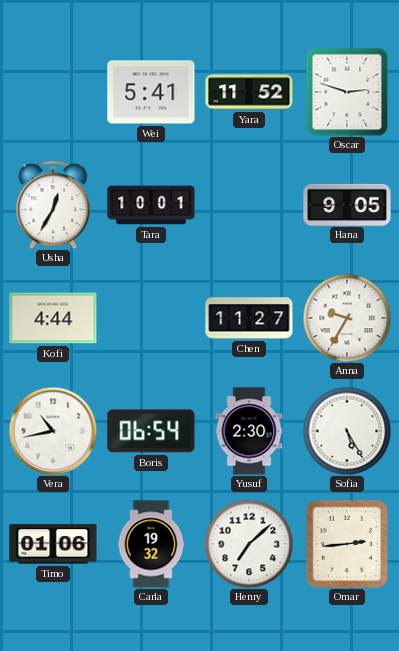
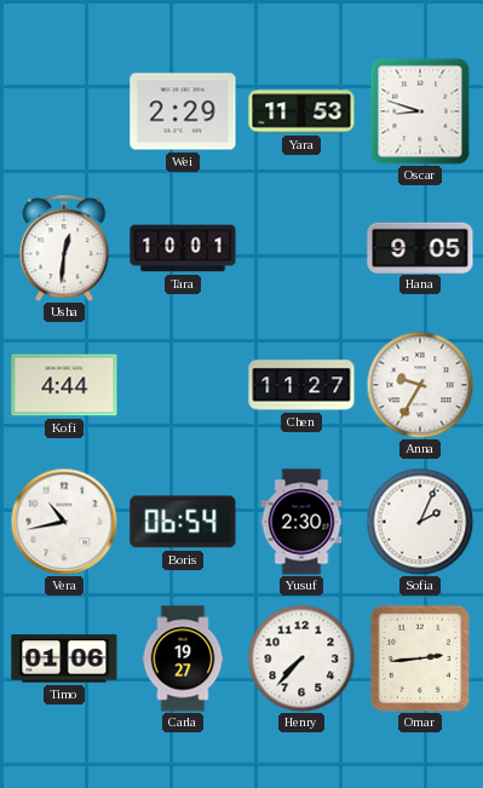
Wei: 5:41 -> 2:29 (183, 111)
Yara: 11:52 -> 11:53 (301, 111)
Oscar: 2:48 -> 8:48 (420, 111)
Usha: 12:35 -> 12:31 (64, 248)
Sofia: 5:25 -> 2:04 (420, 522)
Carla: 19:32 -> 19:27 (183, 658)
Henry: 7:08 -> 7:37 (301, 658)
